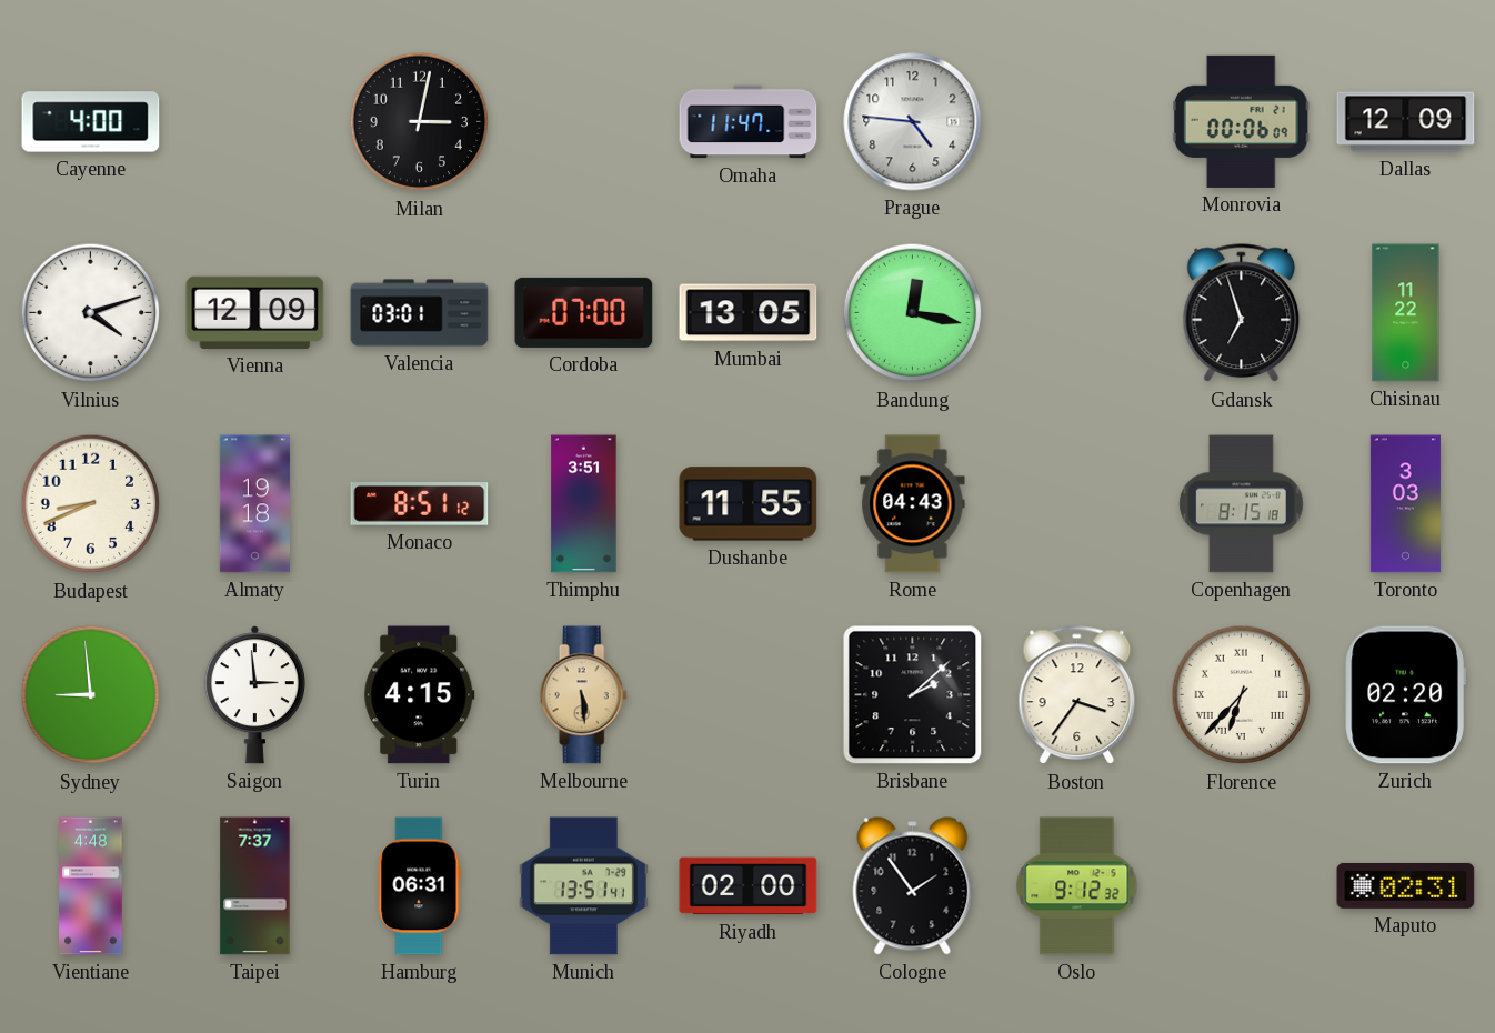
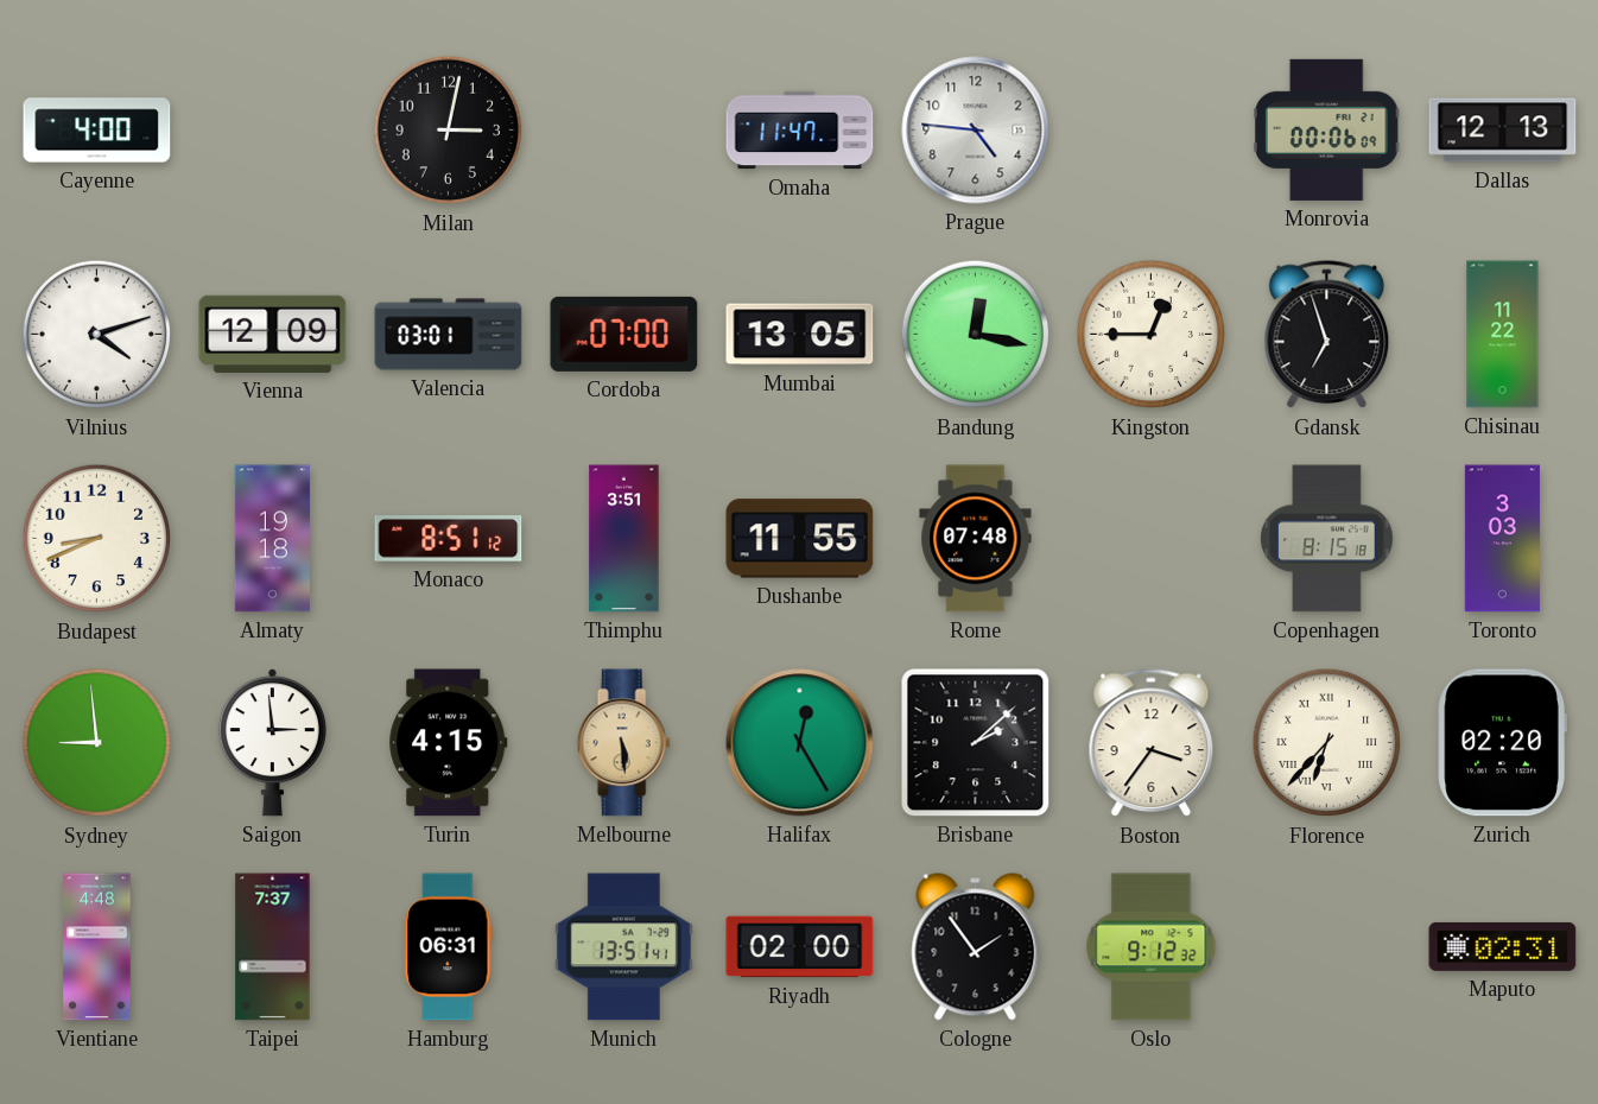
Dallas: 12:09 -> 12:13 (1503, 131)
Kingston: none -> 12:45 (1152, 335)
Rome: 04:43 -> 07:48 (976, 539)
Halifax: none -> 12:25 (800, 743)
